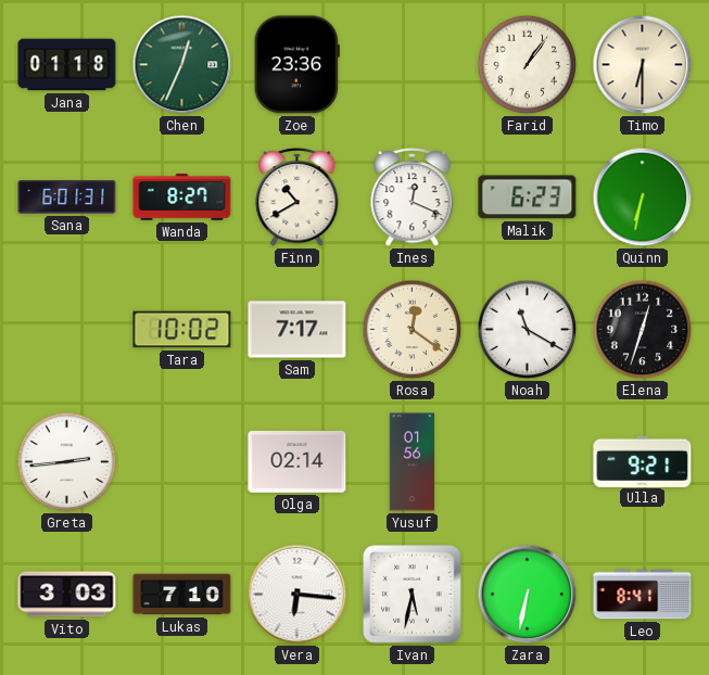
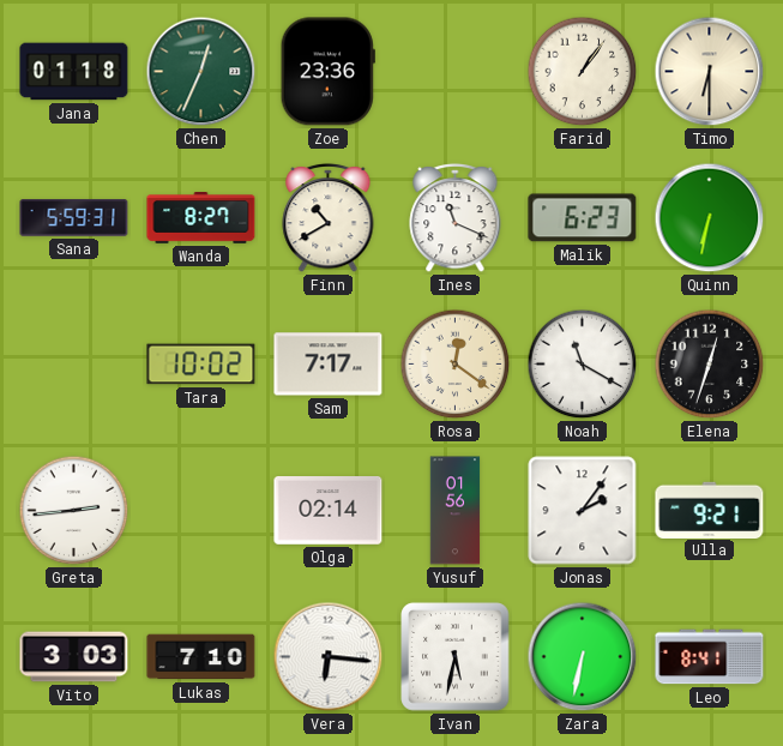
Sana: 6:01 -> 5:59 (74, 218)
Ines: 12:19 -> 11:19 (456, 217)
Jonas: none -> 2:06 (583, 511)
